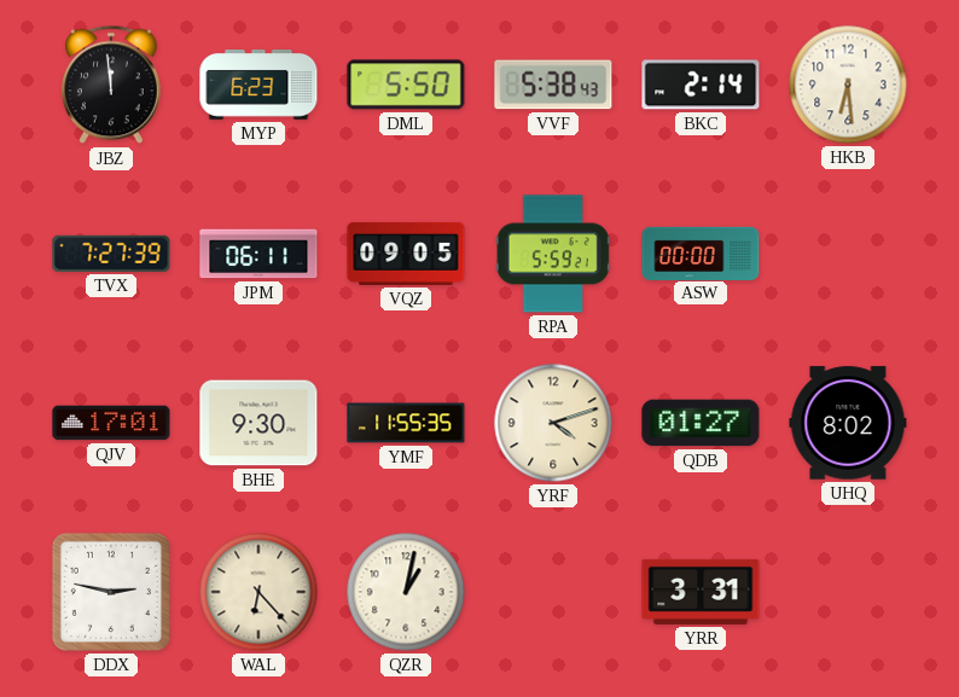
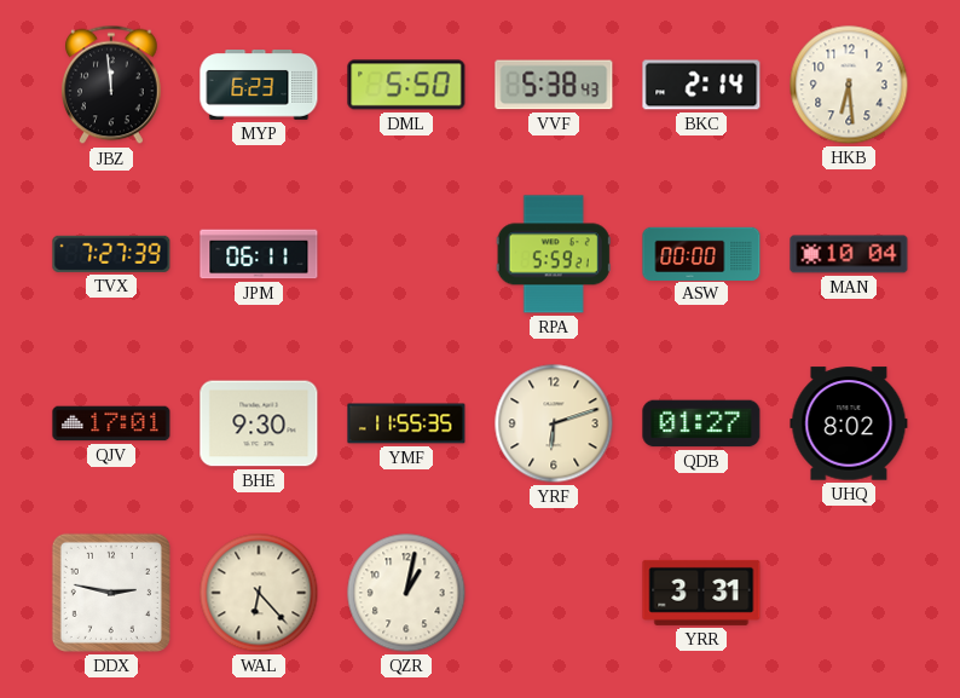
VQZ: 09:05 -> none (406, 254)
MAN: none -> 10:04 (849, 254)
YRF: 4:12 -> 6:12 (554, 423)
